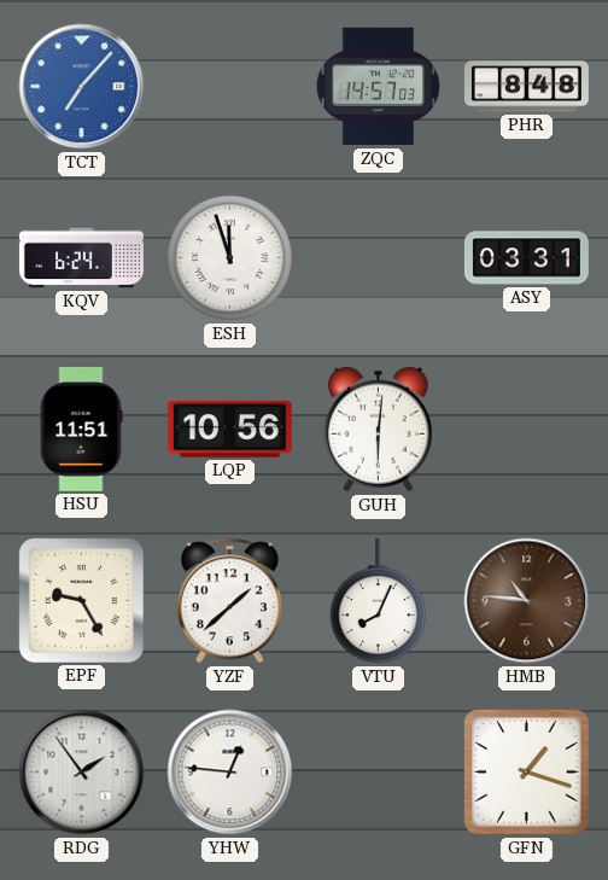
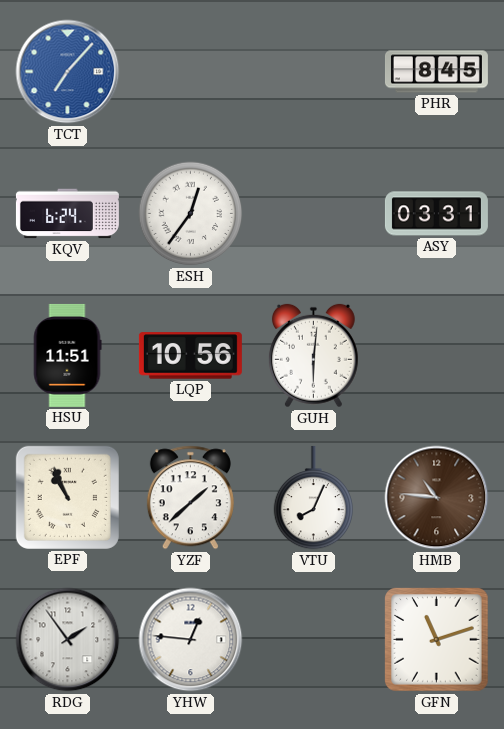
ZQC: 14:57 -> none (379, 87)
PHR: 8:48 -> 8:45 (436, 72)
ESH: 11:57 -> 12:36 (191, 214)
EPF: 9:25 -> 10:56 (67, 497)
GFN: 1:18 -> 11:12 (437, 640)
